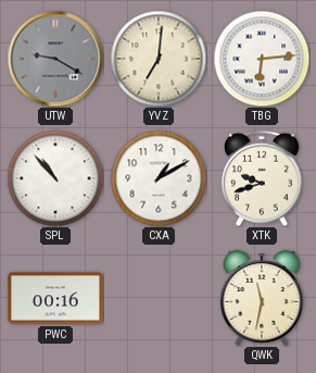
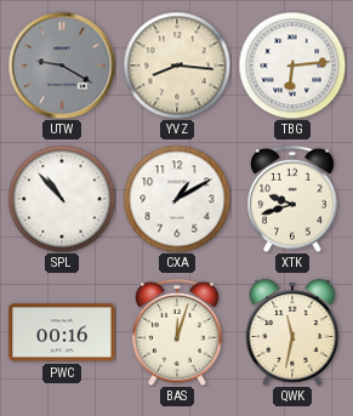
YVZ: 7:01 -> 8:16 (177, 65)
BAS: none -> 12:03 (177, 332)
